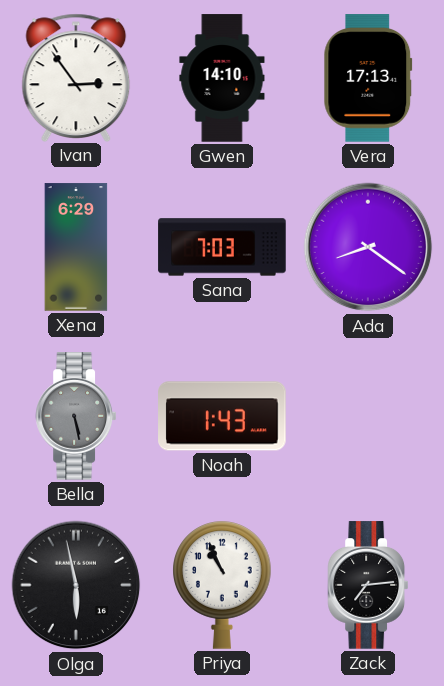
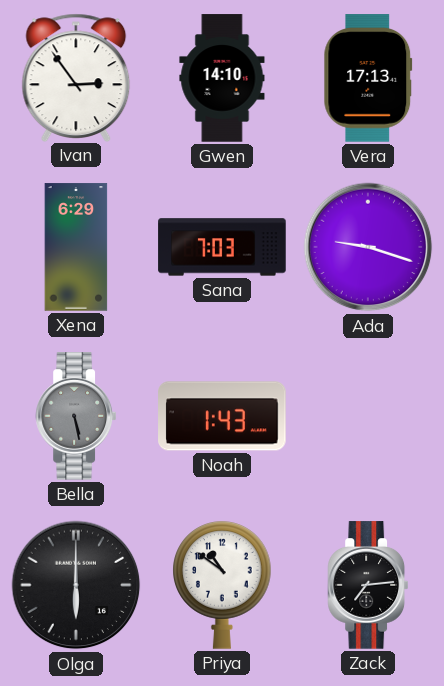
Ada: 8:21 -> 9:18 (368, 247)
Olga: 5:58 -> 6:00 (76, 585)
Priya: 10:56 -> 10:51 (222, 585)
